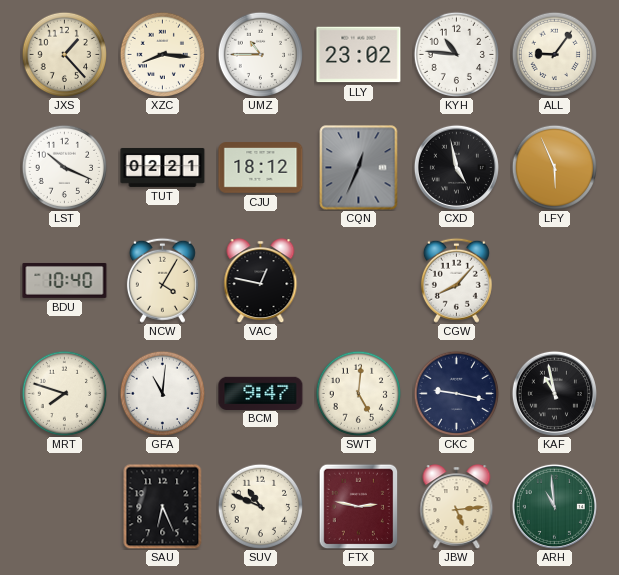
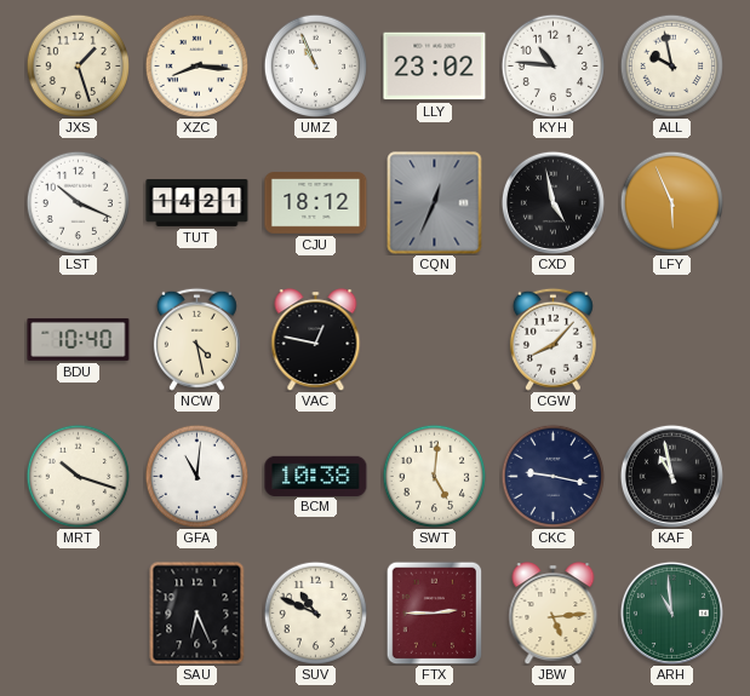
JXS: 1:23 -> 1:27 (78, 65)
UMZ: 10:45 -> 10:56 (315, 65)
ALL: 9:06 -> 9:58 (671, 65)
TUT: 02:21 -> 14:21 (197, 202)
NCW: 4:05 -> 4:28 (196, 339)
MRT: 7:48 -> 10:18 (78, 476)
BCM: 9:47 -> 10:38 (316, 476)
FTX: 2:47 -> 2:45 (435, 612)
